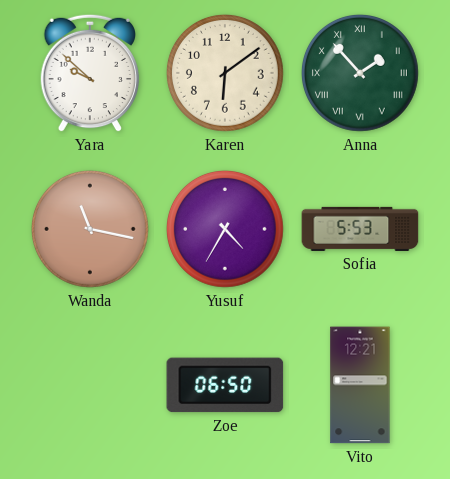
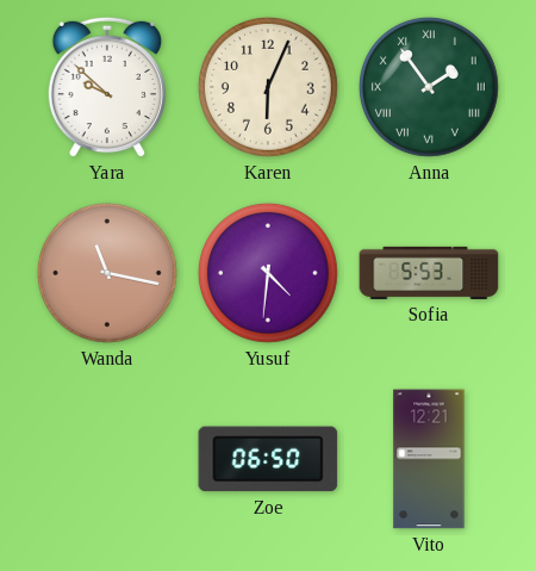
Karen: 6:09 -> 6:04 (268, 87)
Anna: 1:53 -> 1:54 (429, 87)
Yusuf: 4:35 -> 4:31 (268, 273)
